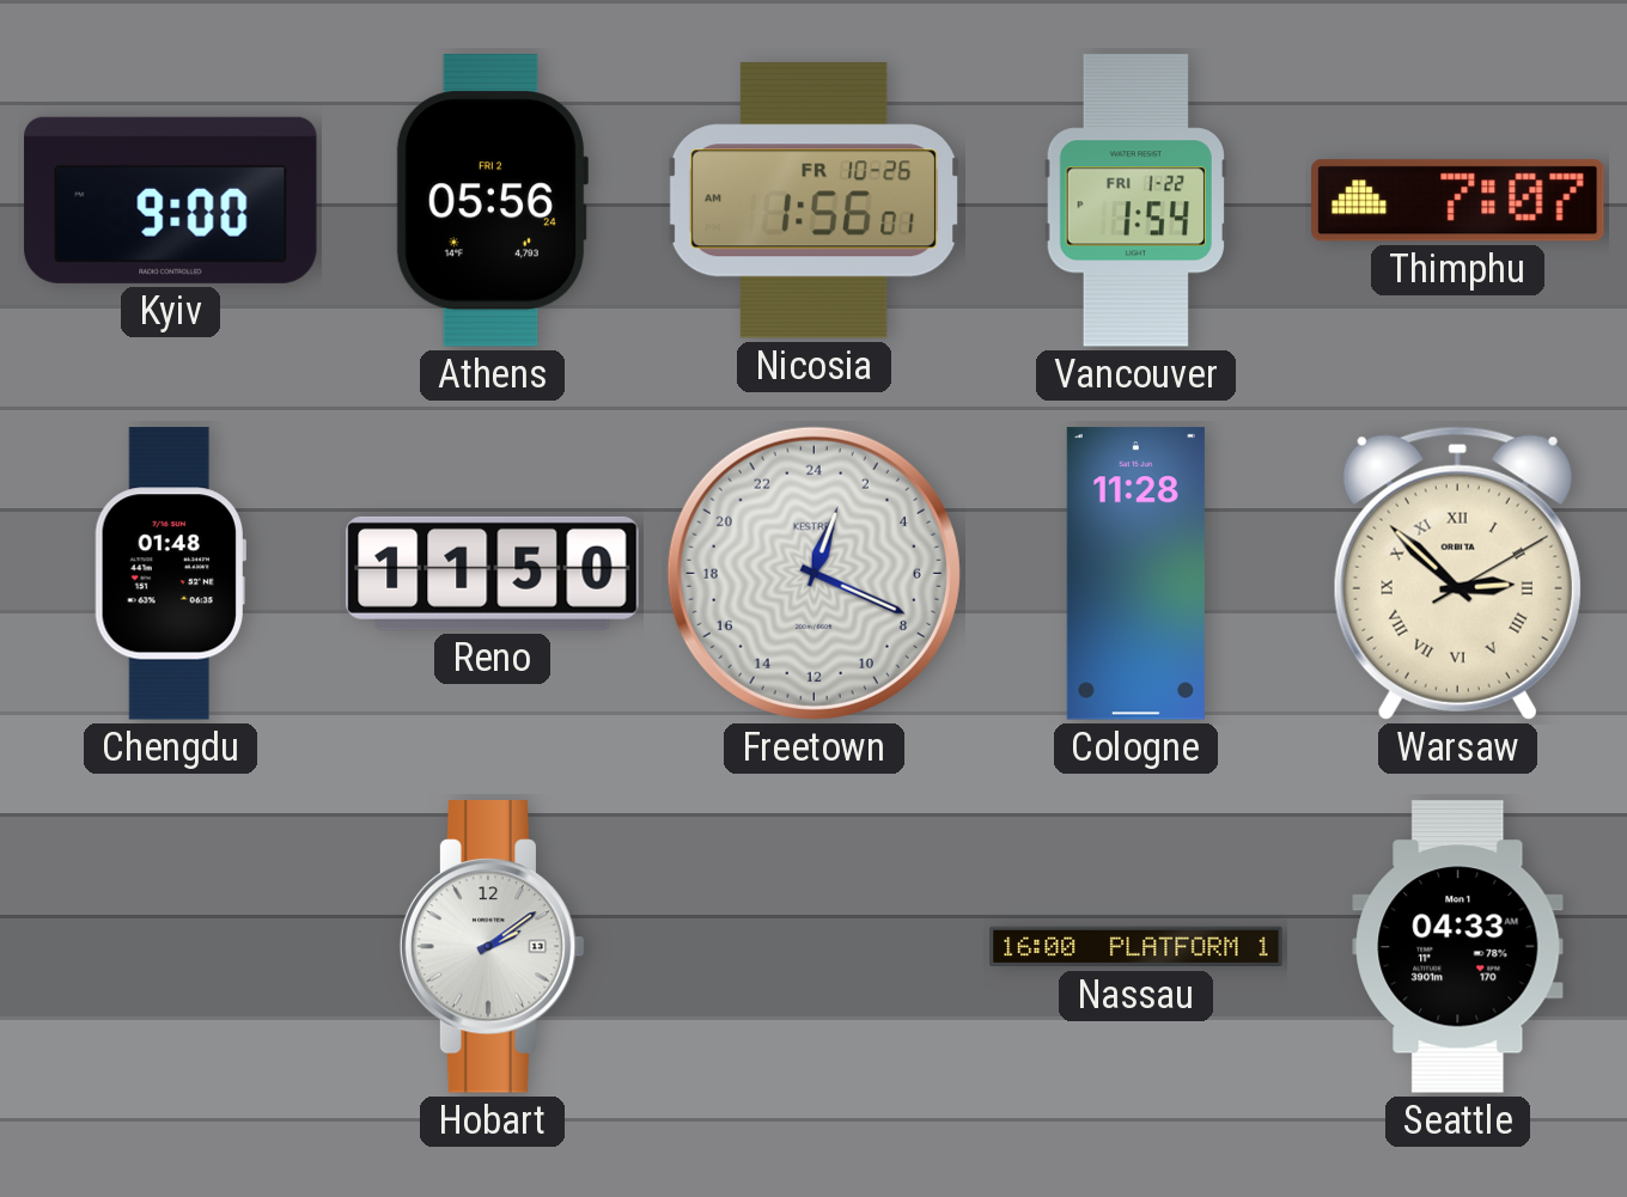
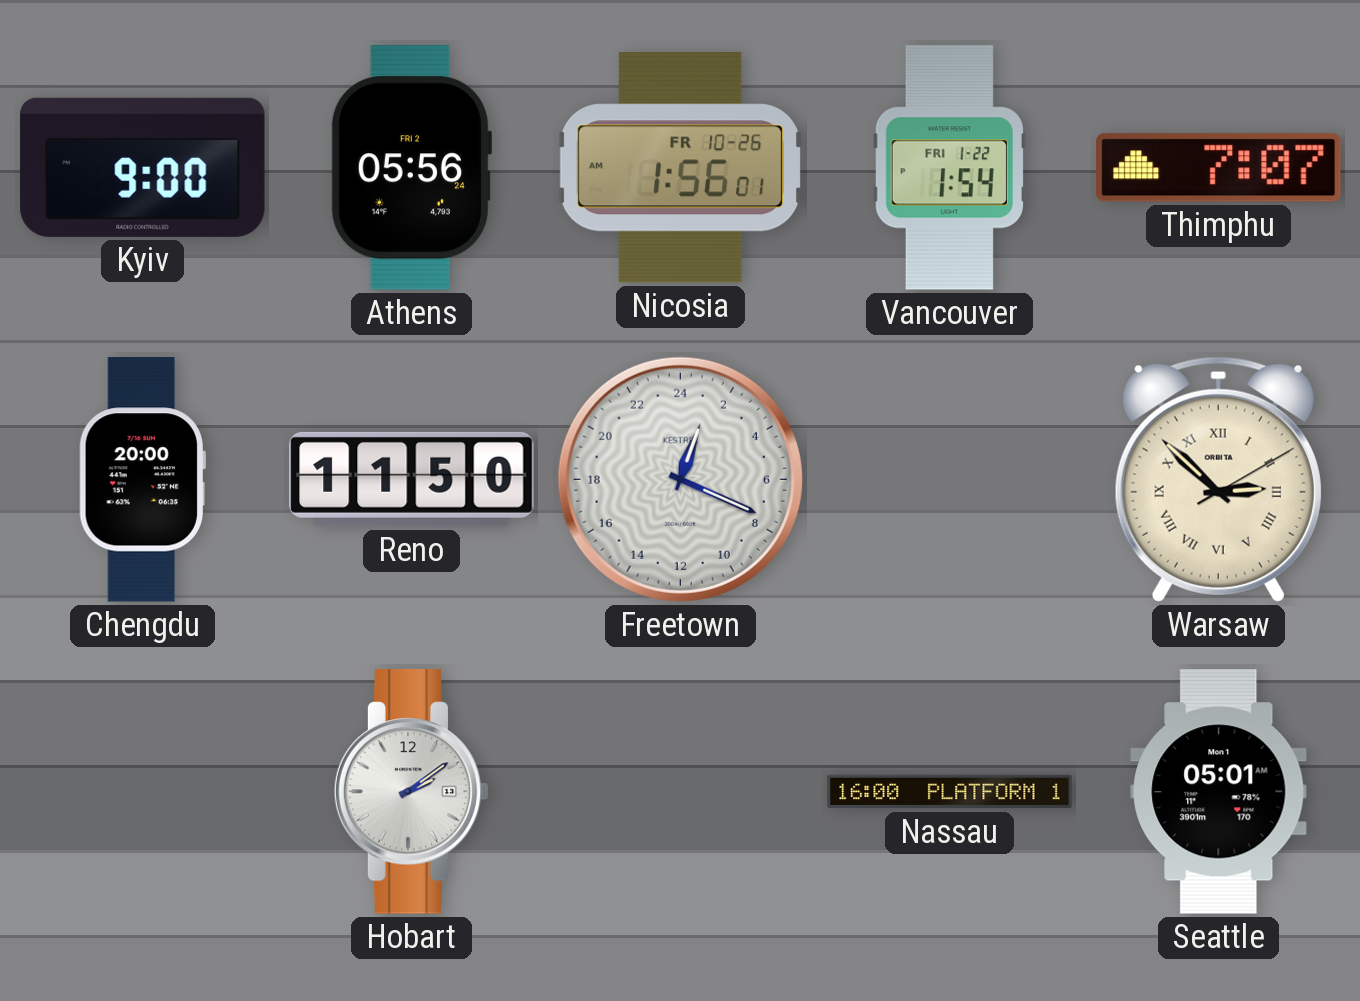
Chengdu: 01:48 -> 20:00 (142, 480)
Cologne: 11:28 -> none (1135, 574)
Seattle: 04:33 -> 05:01 (1219, 792)
